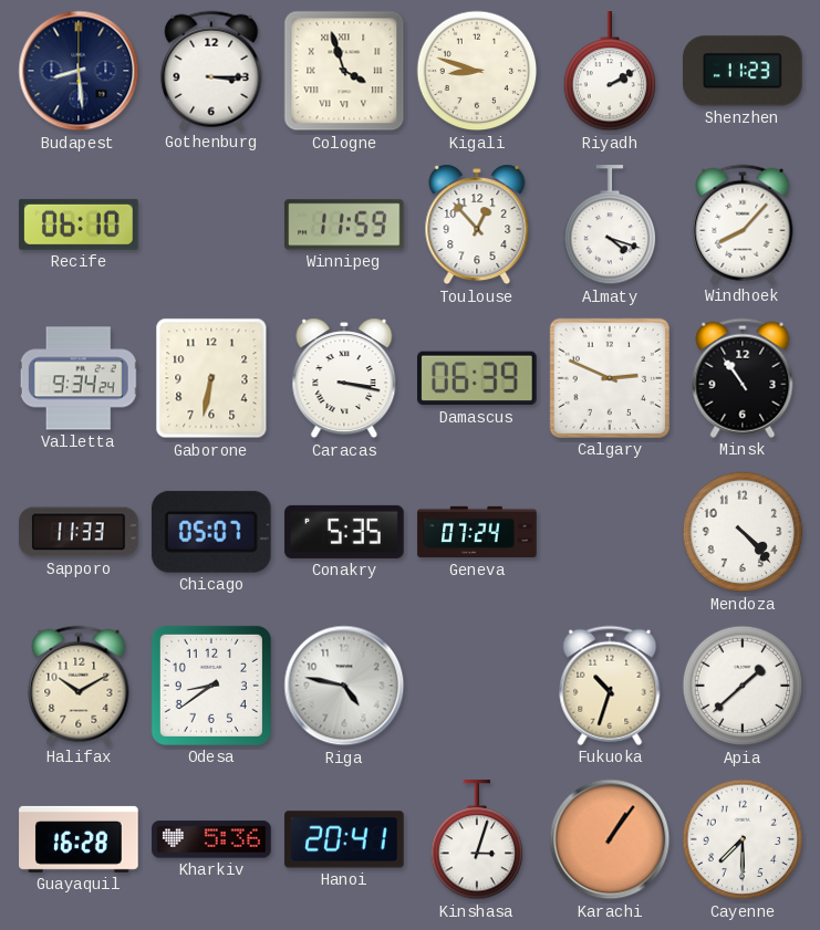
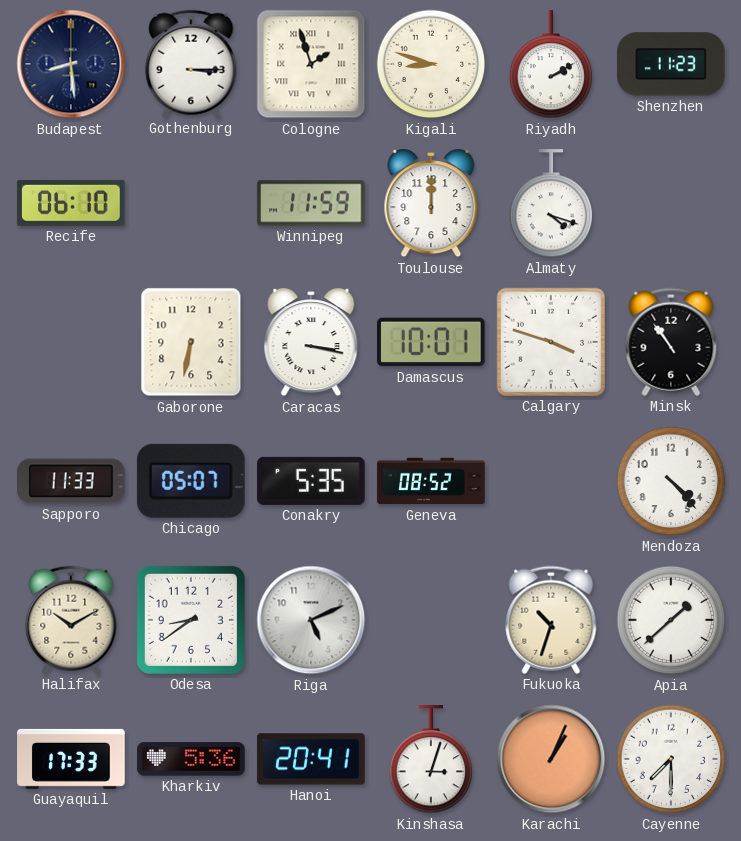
Cologne: 3:57 -> 1:57 (311, 64)
Toulouse: 12:53 -> 12:00 (431, 203)
Windhoek: 8:07 -> none (743, 224)
Valletta: 9:34 -> none (79, 378)
Damascus: 06:39 -> 10:01 (431, 342)
Calgary: 2:49 -> 3:48 (551, 342)
Geneva: 07:24 -> 08:52 (431, 481)
Riga: 4:47 -> 5:11 (311, 620)
Guayaquil: 16:28 -> 17:33 (71, 759)
Karachi: 1:06 -> 1:04 (551, 759)
